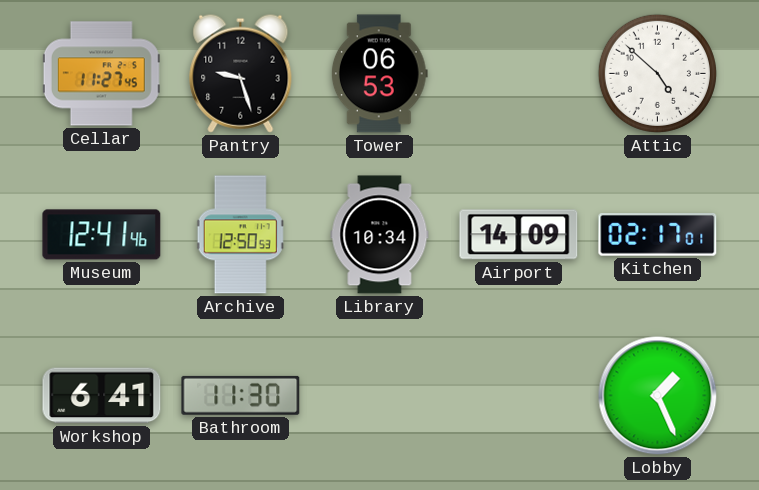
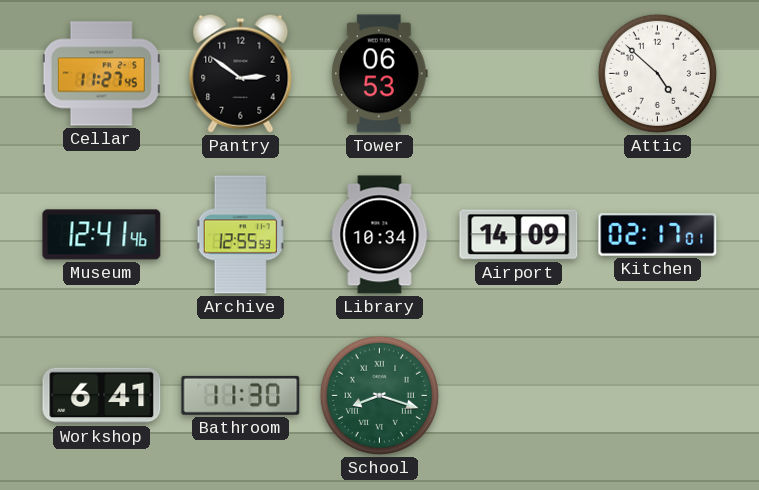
Pantry: 9:27 -> 2:51 (241, 73)
Archive: 12:50 -> 12:55 (241, 235)
School: none -> 8:18 (379, 395)
Lobby: 1:26 -> none (658, 396)
